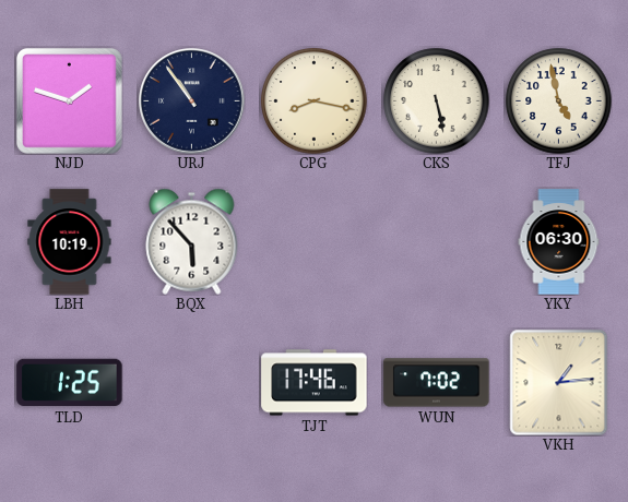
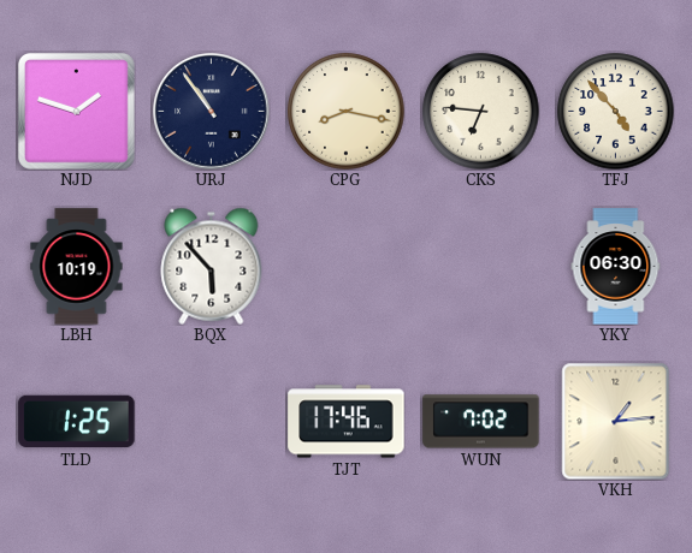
CKS: 5:28 -> 6:46 (481, 112)
TFJ: 4:58 -> 4:53 (616, 112)
